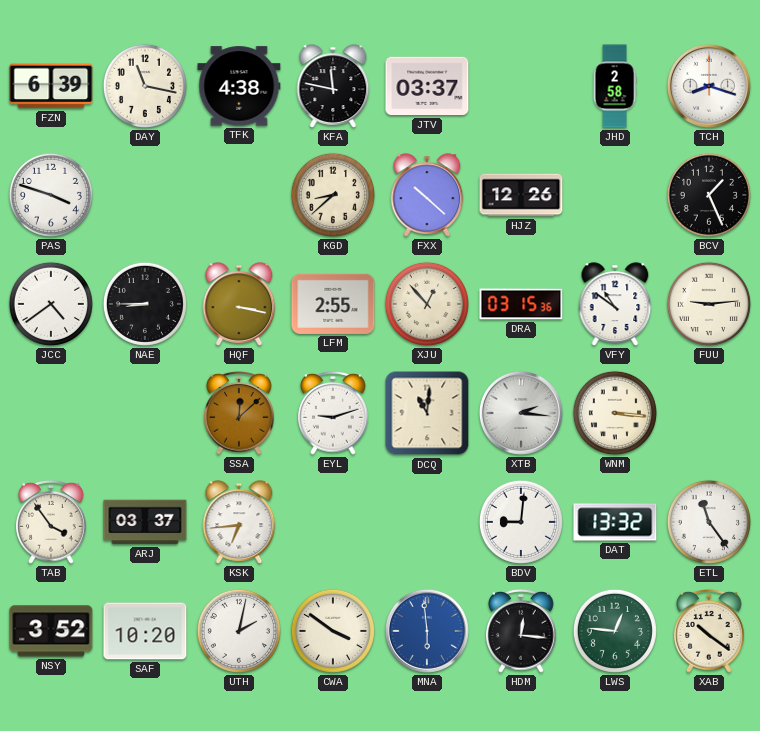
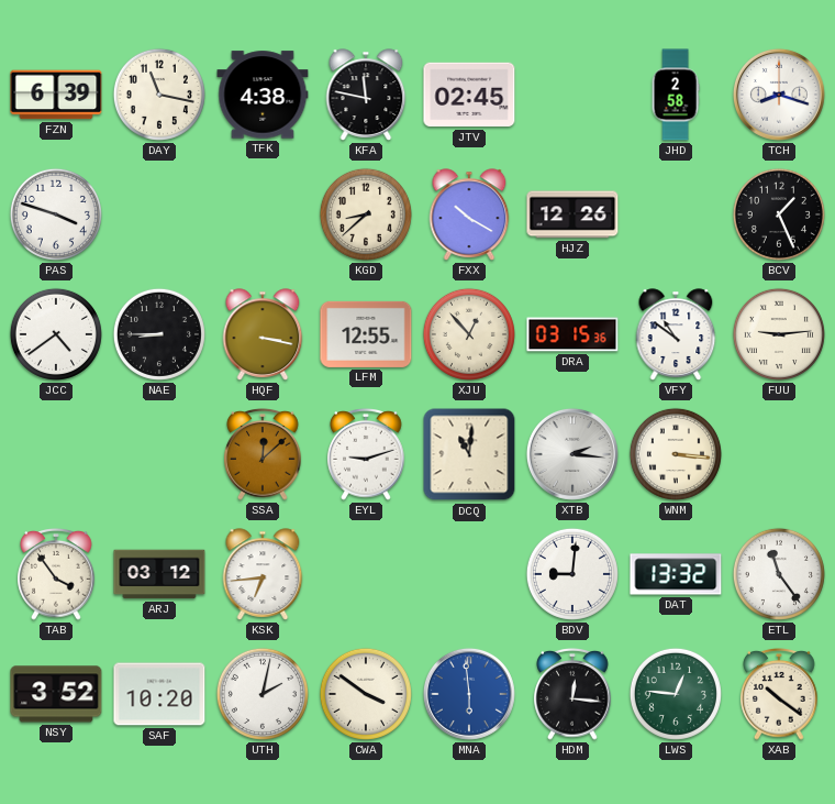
JTV: 03:37 -> 02:45 (469, 95)
FXX: 10:22 -> 10:20 (469, 214)
LFM: 2:55 -> 12:55 (366, 334)
ARJ: 03:37 -> 03:12 (159, 574)
